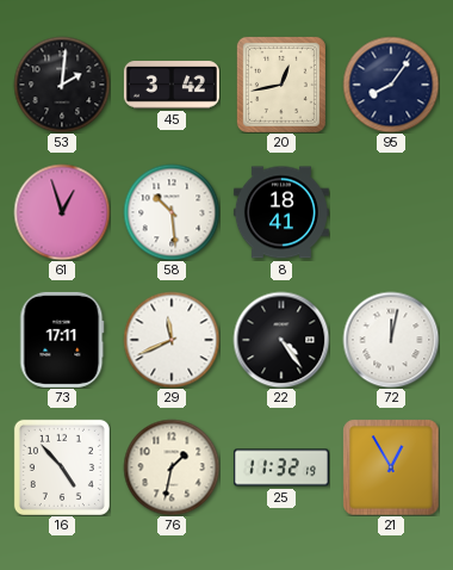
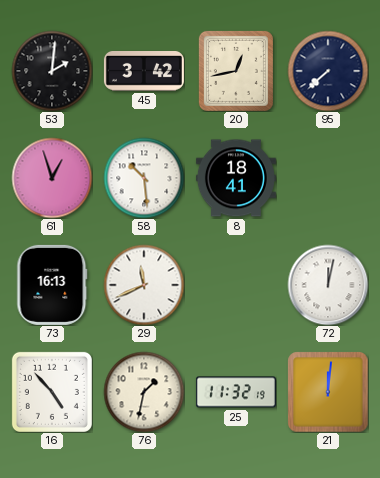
95: 8:06 -> 7:38 (328, 71)
73: 17:11 -> 16:13 (52, 285)
22: 4:24 -> none (281, 340)
21: 12:55 -> 12:01 (328, 392)
